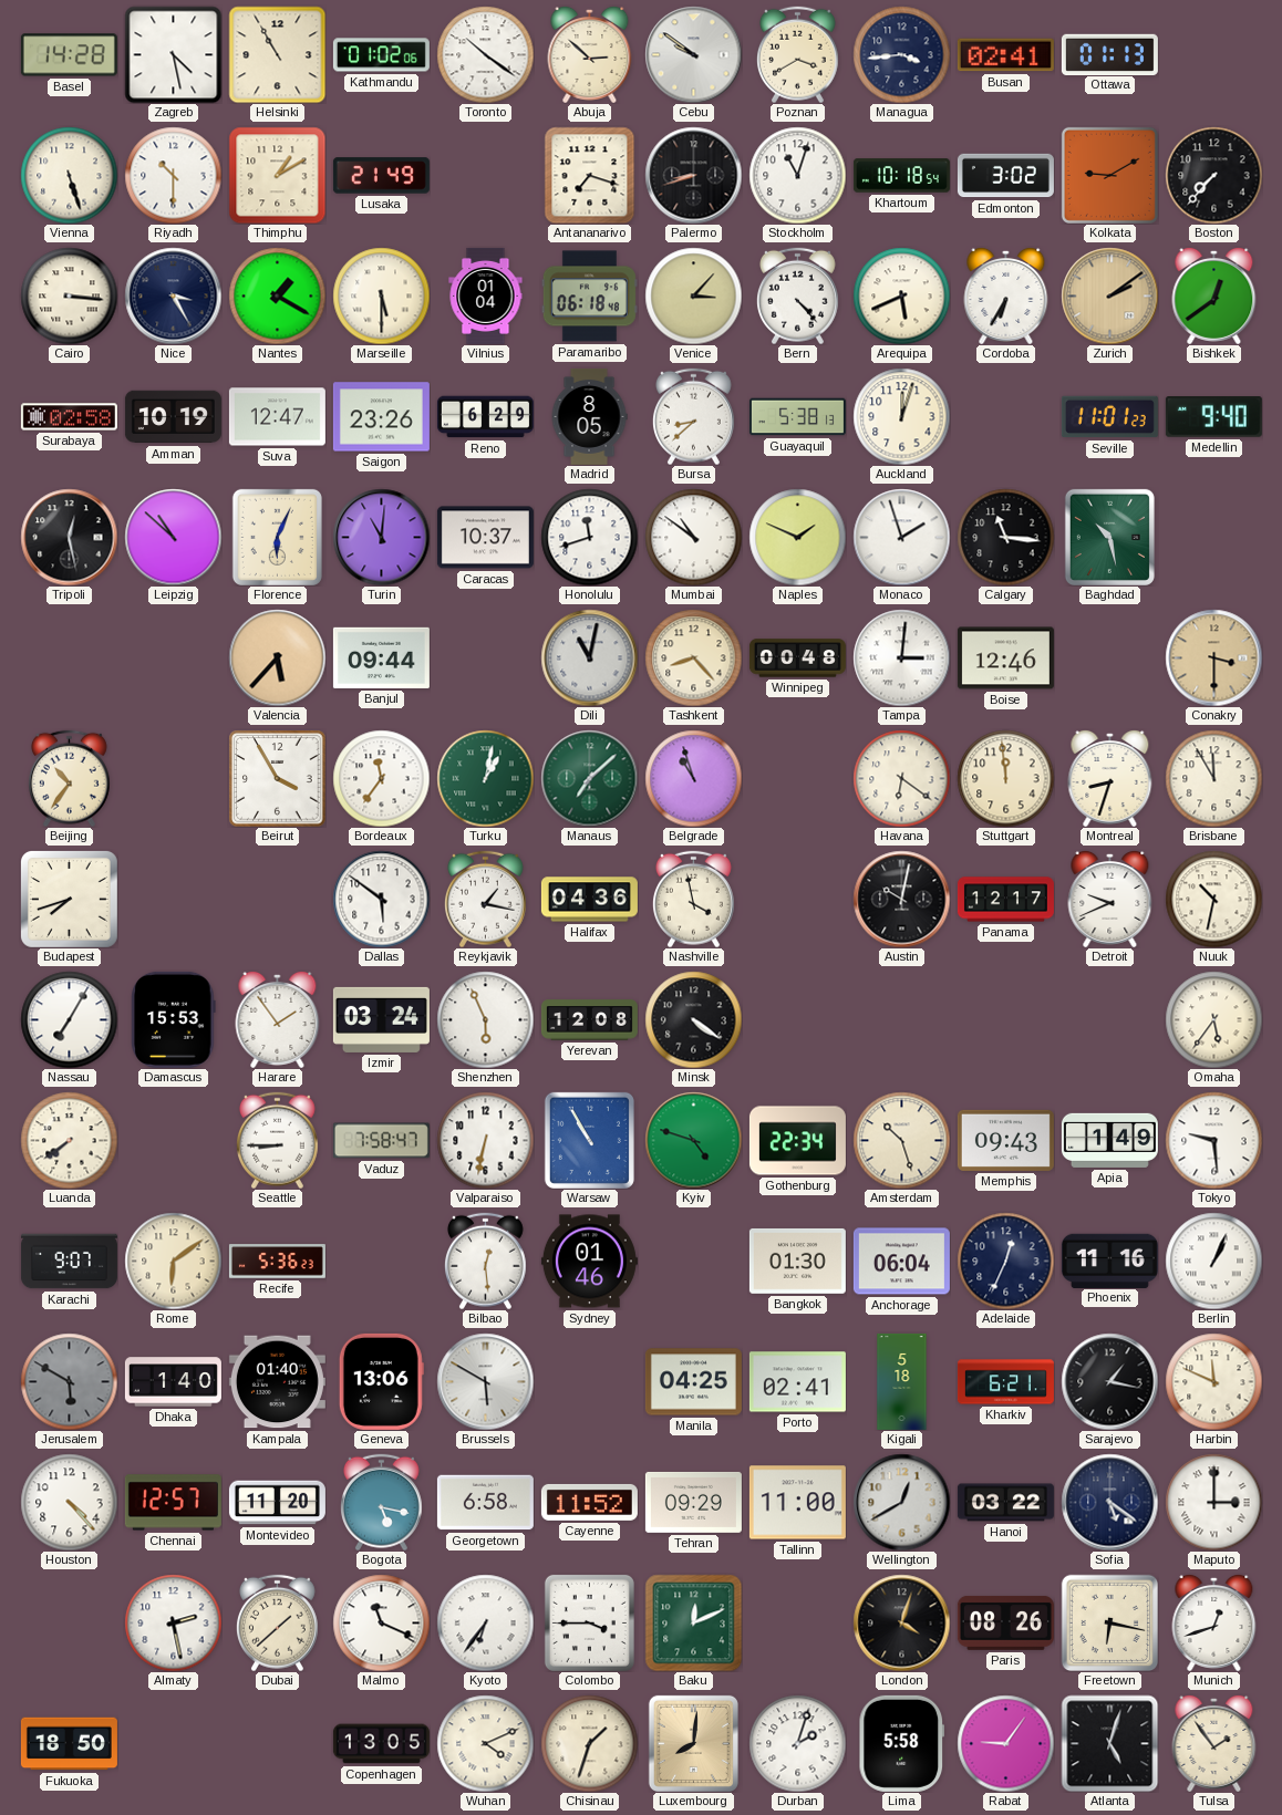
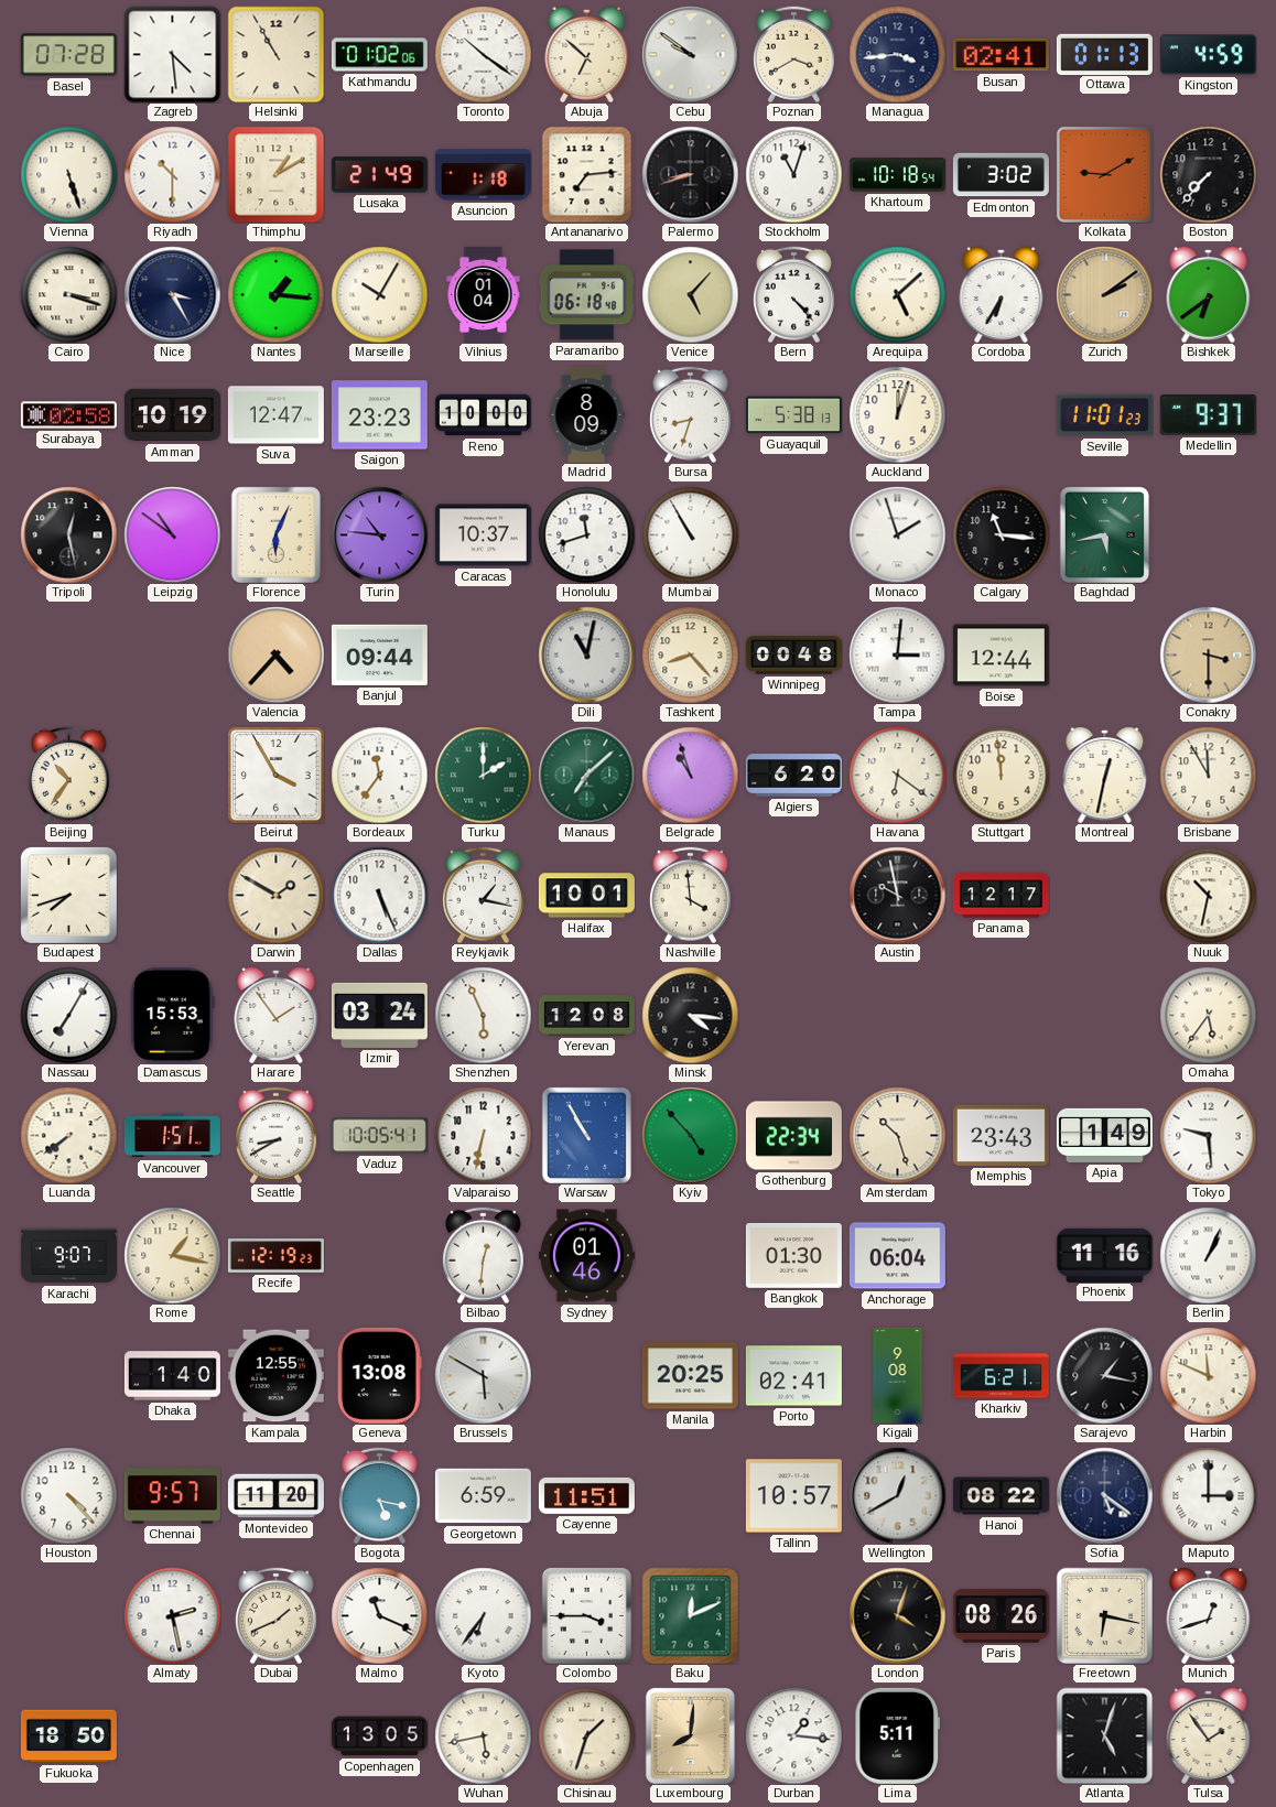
Basel: 14:28 -> 07:28 (68, 55)
Zagreb: 4:28 -> 4:29 (172, 54)
Abuja: 2:52 -> 6:52 (587, 54)
Kingston: none -> 4:59 (1208, 55)
Asuncion: none -> 1:18 (483, 175)
Antananarivo: 7:18 -> 7:14 (587, 174)
Cairo: 3:16 -> 3:18 (68, 294)
Nantes: 1:20 -> 1:16 (275, 294)
Marseille: 5:30 -> 10:05 (379, 294)
Venice: 3:07 -> 5:07 (690, 294)
Arequipa: 5:41 -> 5:08 (897, 294)
Bishkek: 12:39 -> 6:39 (1209, 294)
Saigon: 23:26 -> 23:23 (379, 415)
Reno: 6:29 -> 10:00 (483, 415)
Madrid: 8:05 -> 8:09 (586, 414)
Bursa: 8:38 -> 8:33 (690, 414)
Medellin: 9:40 -> 9:37 (1208, 415)
Leipzig: 10:52 -> 10:51 (172, 534)
Turin: 11:01 -> 10:46 (379, 534)
Mumbai: 10:51 -> 10:55 (690, 534)
Naples: 1:49 -> none (797, 537)
Baghdad: 10:28 -> 5:43 (1104, 534)
Valencia: 5:37 -> 4:37 (275, 654)
Boise: 12:46 -> 12:44 (1001, 656)
Turku: 1:02 -> 2:00 (483, 775)
Algiers: none -> 6:20 (793, 776)
Montreal: 8:33 -> 12:32 (1105, 775)
Darwin: none -> 1:50 (275, 895)
Dallas: 5:51 -> 5:26 (379, 895)
Halifax: 04:36 -> 10:01 (586, 896)
Nashville: 3:58 -> 3:59 (690, 895)
Austin: 10:02 -> 9:58 (897, 895)
Detroit: 9:41 -> none (1110, 899)
Minsk: 4:21 -> 4:16 (690, 1015)
Vancouver: none -> 1:51 (172, 1136)
Seattle: 8:45 -> 8:40 (275, 1135)
Vaduz: 7:58 -> 10:05 (379, 1136)
Kyiv: 4:48 -> 4:53 (690, 1135)
Memphis: 09:43 -> 23:43 (1001, 1135)
Rome: 6:09 -> 1:17 (172, 1255)
Recife: 5:36 -> 12:19 (275, 1256)
Bilbao: 12:29 -> 12:31 (483, 1255)
Adelaide: 12:34 -> none (1005, 1261)
Jerusalem: 5:50 -> none (69, 1381)
Kampala: 01:40 -> 12:55 (275, 1376)
Geneva: 13:06 -> 13:08 (379, 1375)
Manila: 04:25 -> 20:25 (690, 1376)
Kigali: 5:18 -> 9:08 (898, 1375)
Chennai: 12:57 -> 9:57 (172, 1496)
Georgetown: 6:58 -> 6:59 (483, 1496)
Cayenne: 11:52 -> 11:51 (586, 1495)
Tehran: 09:29 -> none (693, 1502)
Tallinn: 11:00 -> 10:57 (793, 1496)
Hanoi: 03:22 -> 08:22 (1001, 1496)
Dubai: 1:38 -> 1:41 (275, 1615)
Wuhan: 4:11 -> 5:43 (483, 1735)
Durban: 2:03 -> 1:16 (793, 1735)
Lima: 5:58 -> 5:11 (897, 1735)
Rabat: 9:06 -> none (1005, 1743)
